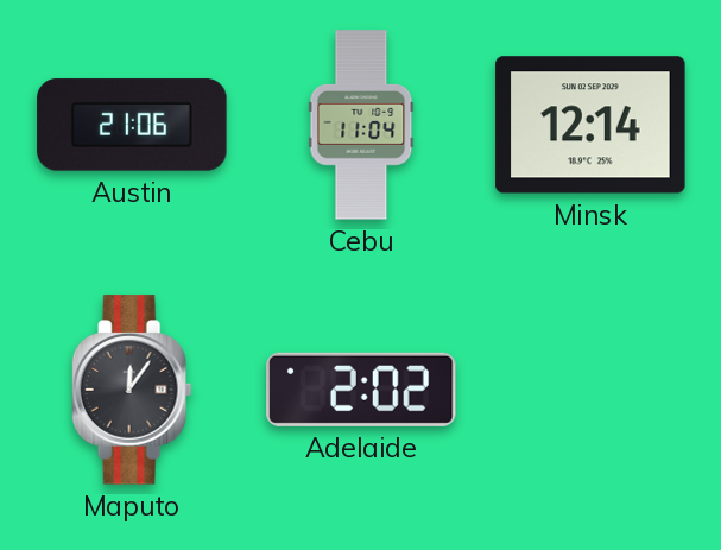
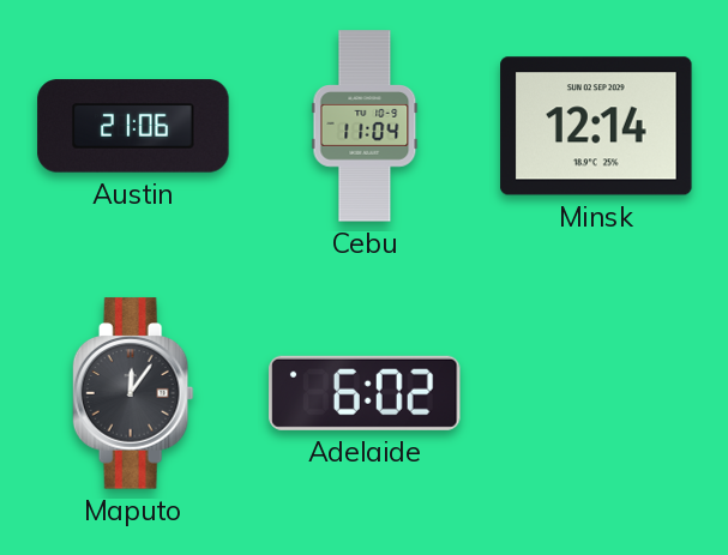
Adelaide: 2:02 -> 6:02 (365, 393)
